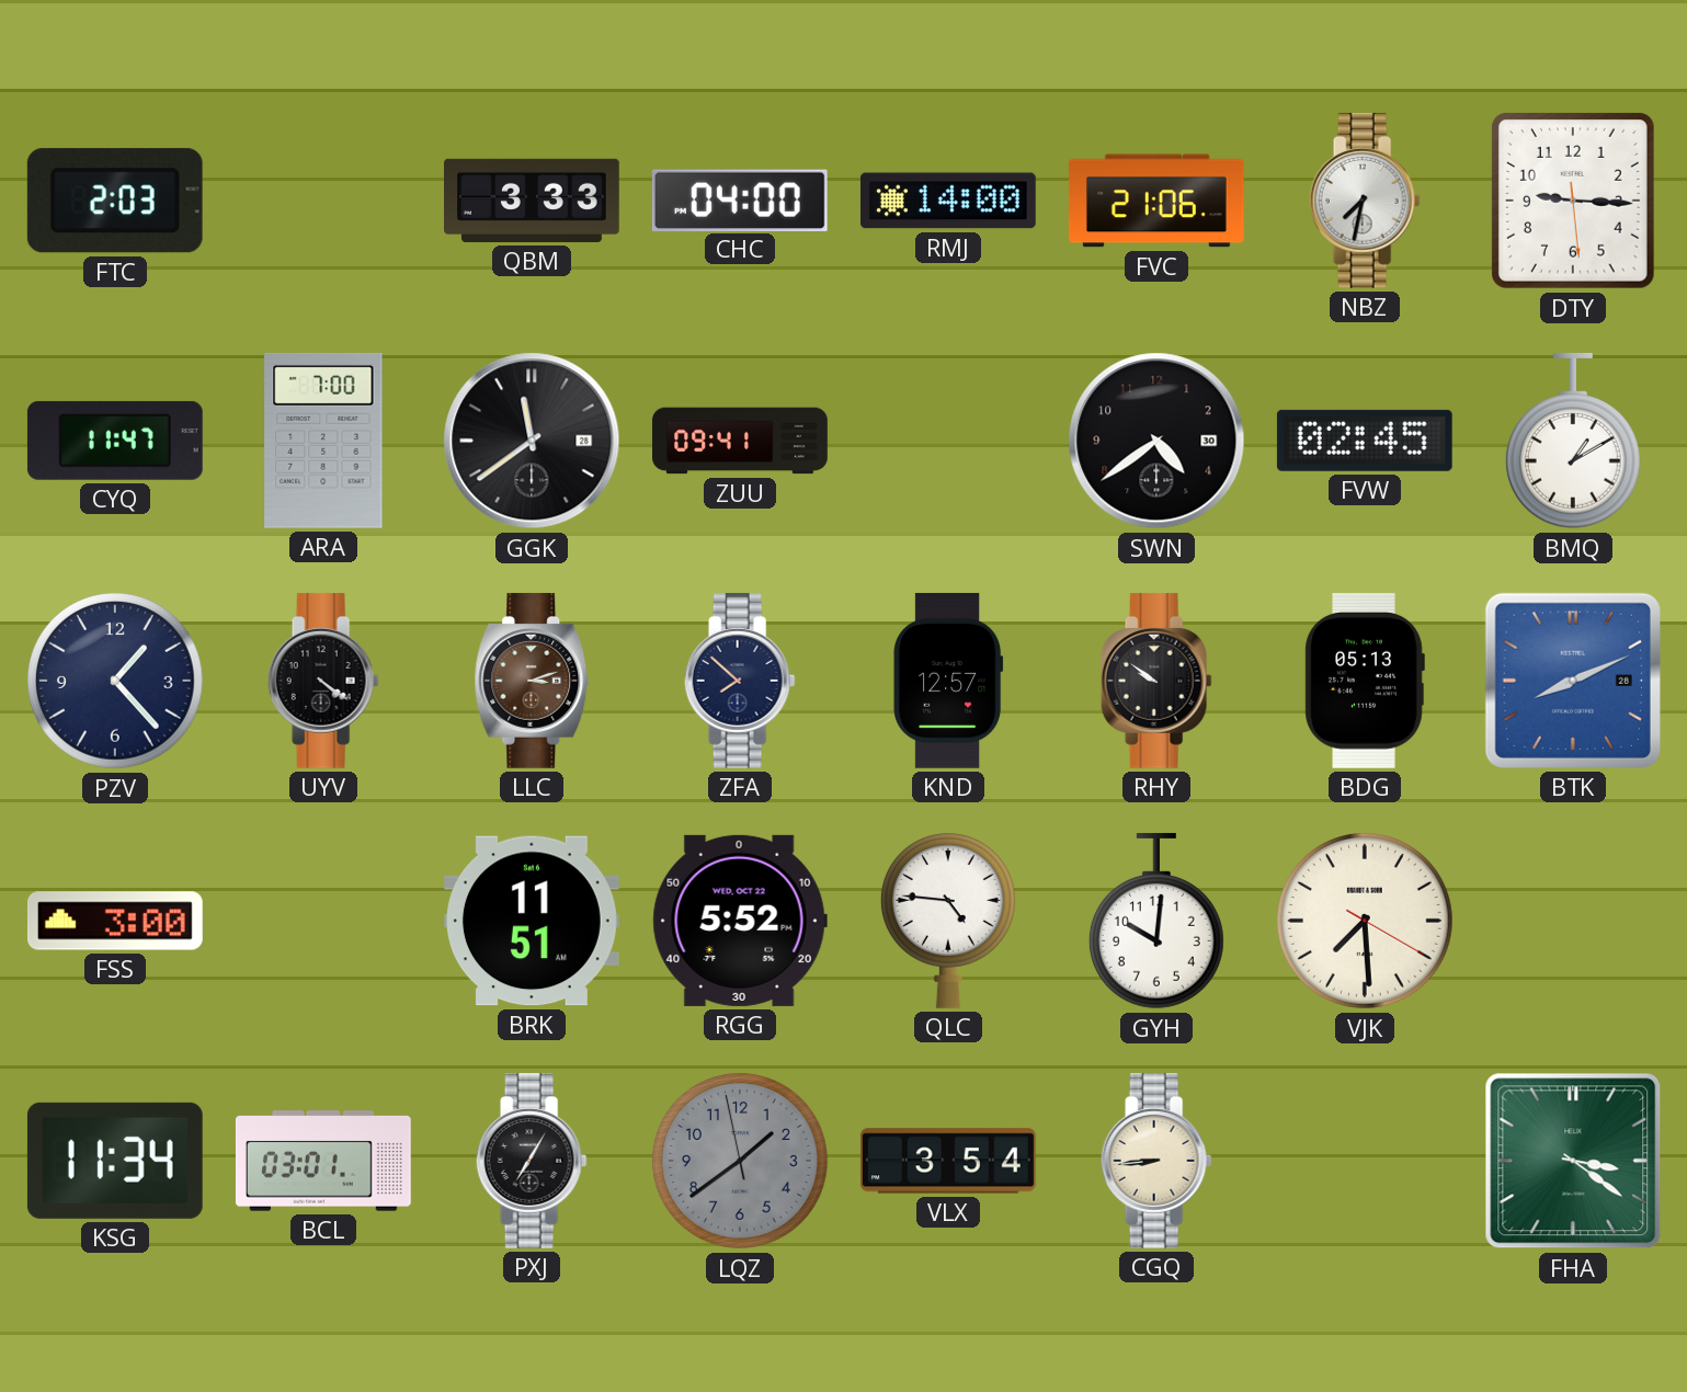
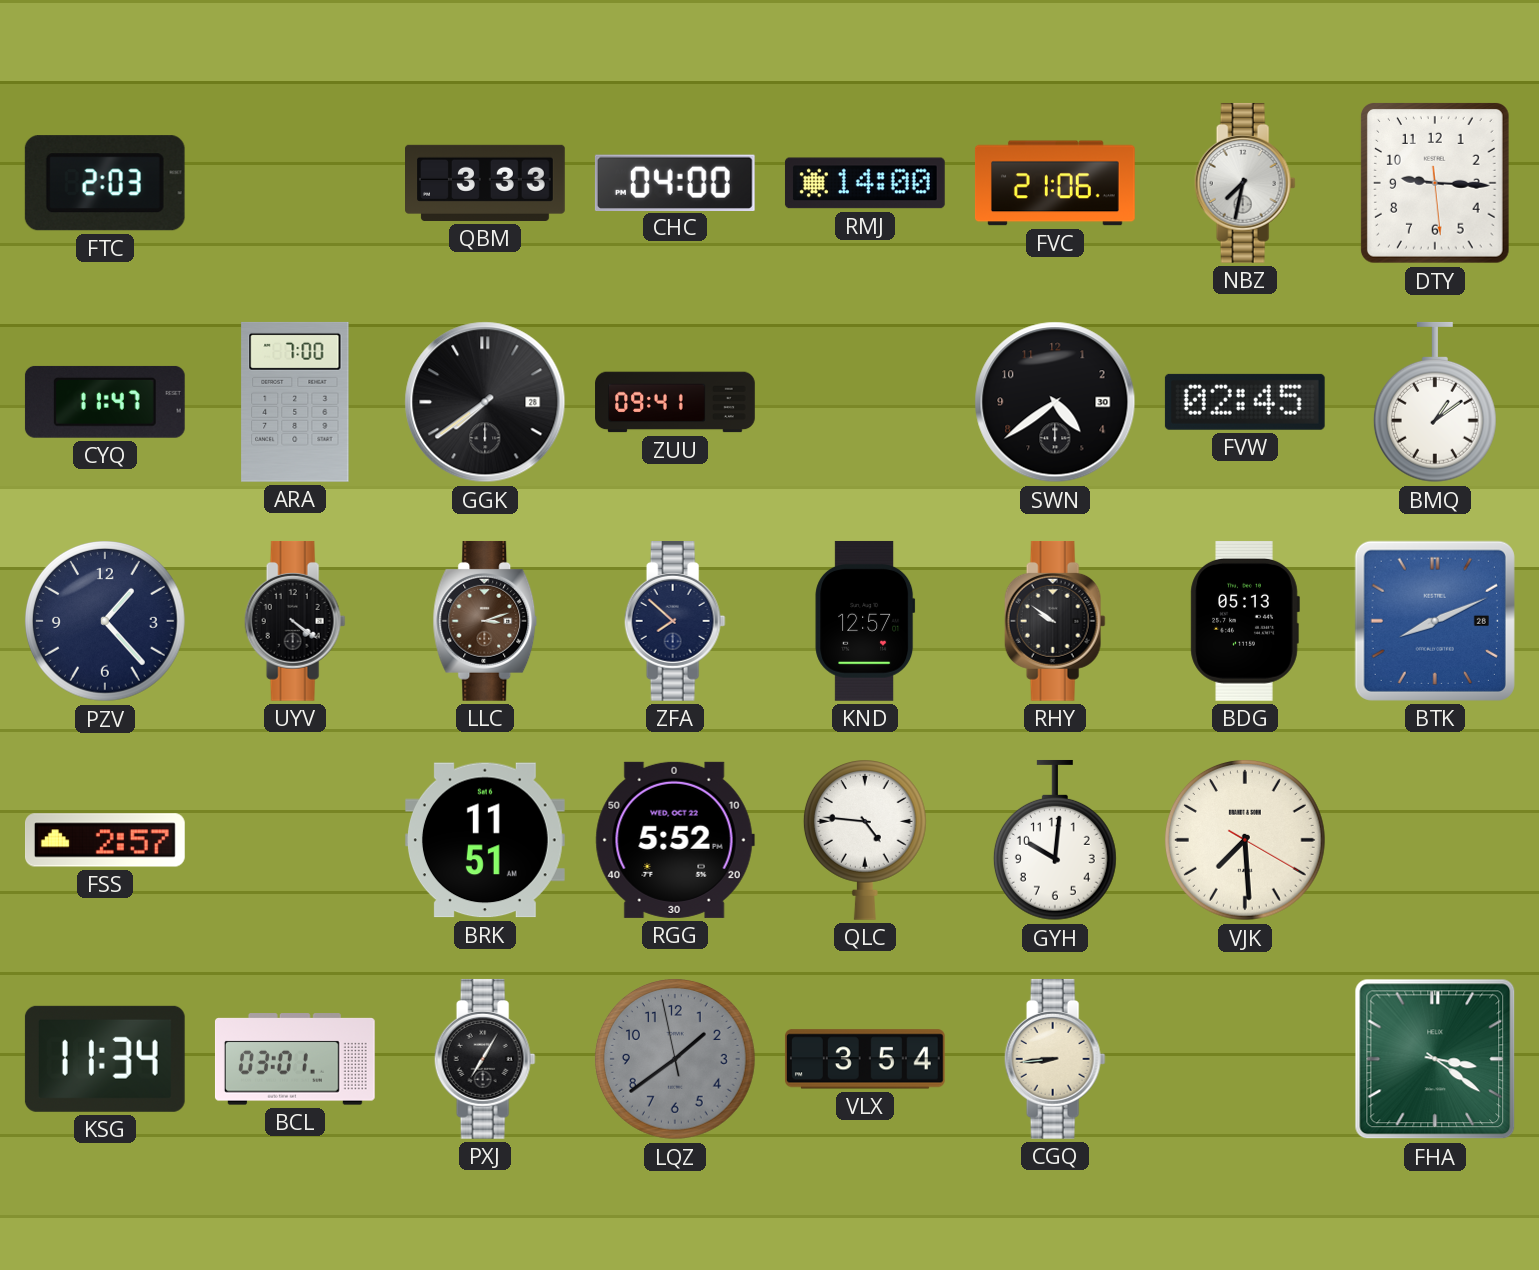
GGK: 11:39 -> 7:39 (485, 402)
BMQ: 1:10 -> 1:09 (1435, 402)
FSS: 3:00 -> 2:57 (106, 840)
